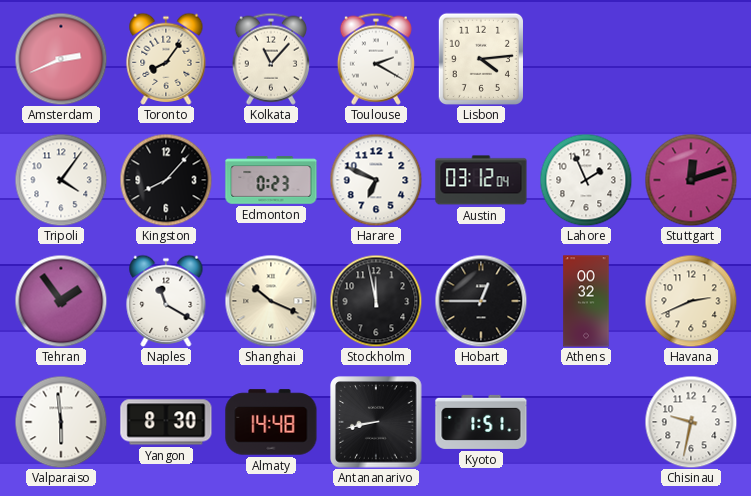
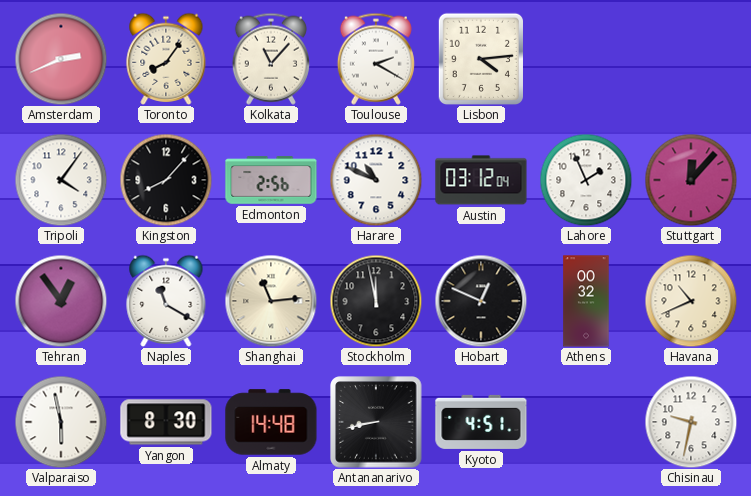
Edmonton: 0:23 -> 2:56 (271, 180)
Harare: 6:49 -> 10:49 (376, 180)
Stuttgart: 12:12 -> 12:07 (691, 180)
Tehran: 1:54 -> 12:54 (61, 301)
Shanghai: 10:19 -> 11:14 (271, 301)
Hobart: 12:45 -> 12:49 (481, 301)
Havana: 2:41 -> 10:41 (691, 301)
Valparaiso: 5:59 -> 5:58 (61, 422)
Kyoto: 1:51 -> 4:51 (481, 422)
